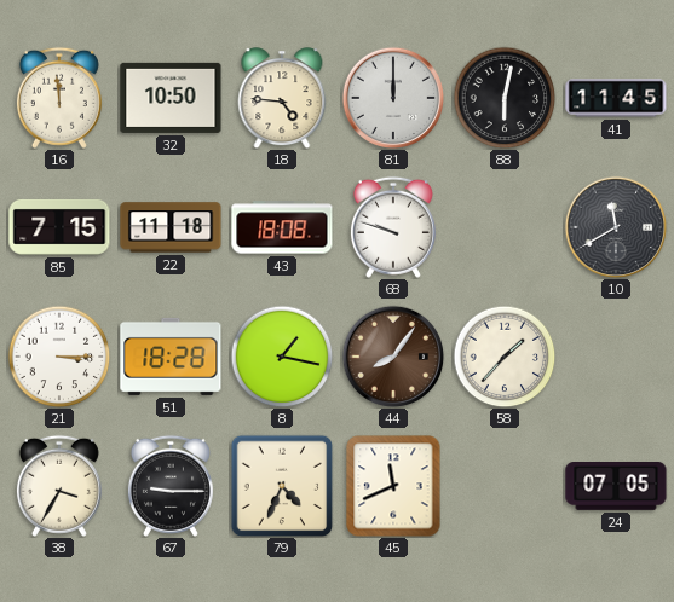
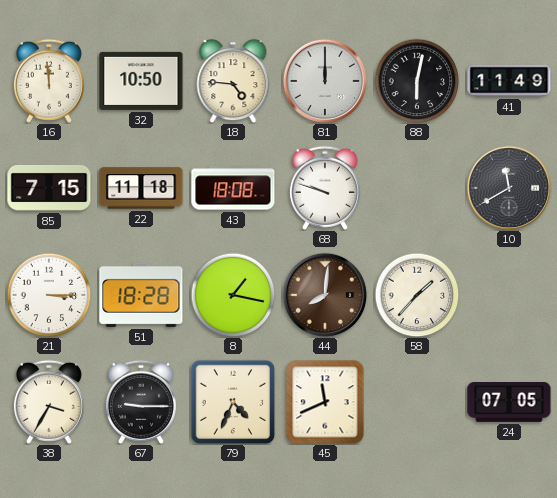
41: 11:45 -> 11:49 (509, 81)
44: 8:06 -> 8:01 (325, 295)
